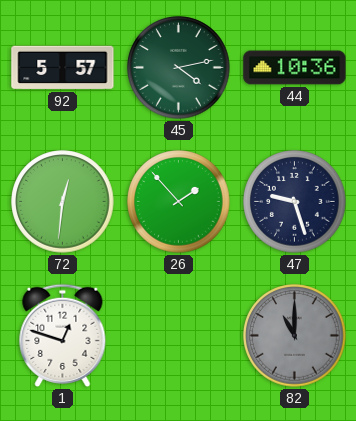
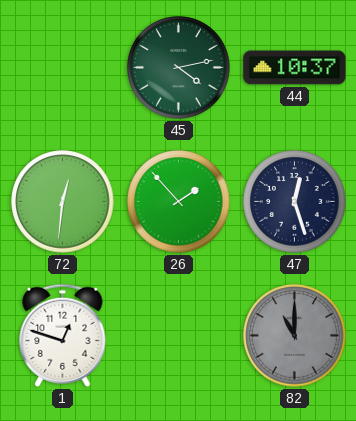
92: 5:57 -> none (63, 68)
44: 10:36 -> 10:37 (295, 68)
47: 9:27 -> 12:27 (295, 202)
